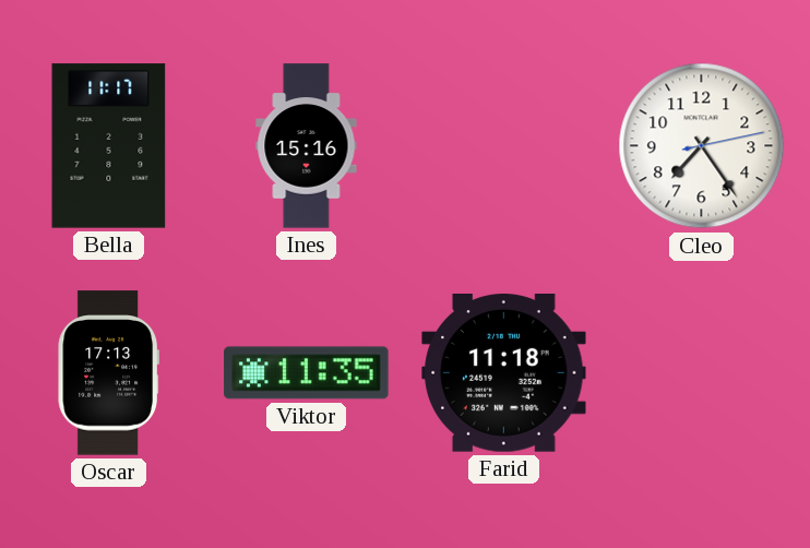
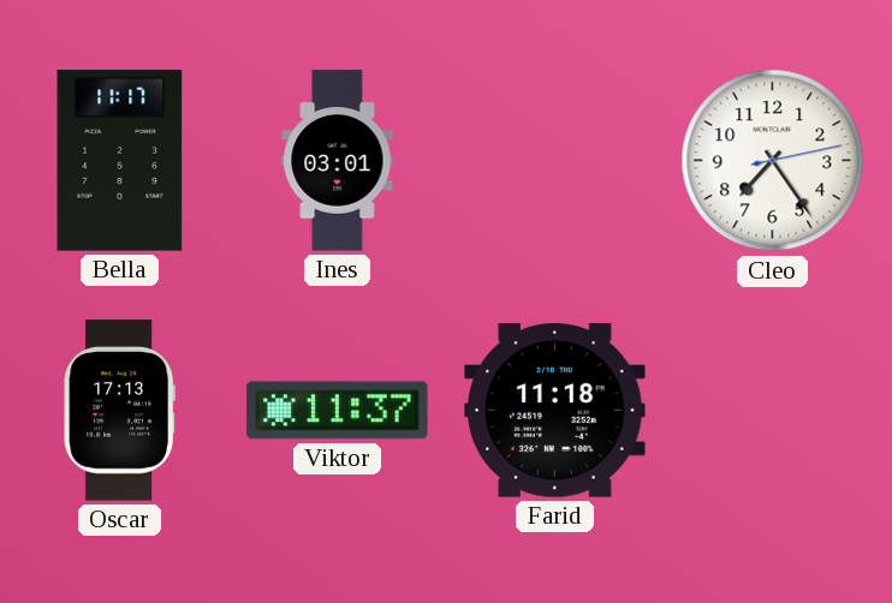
Ines: 15:16 -> 03:01 (338, 161)
Viktor: 11:35 -> 11:37 (338, 411)
